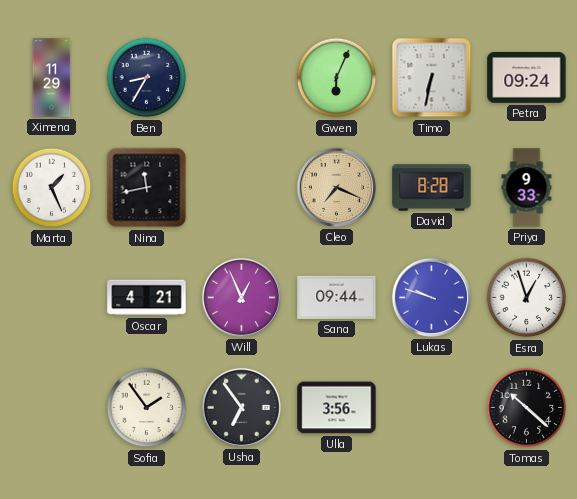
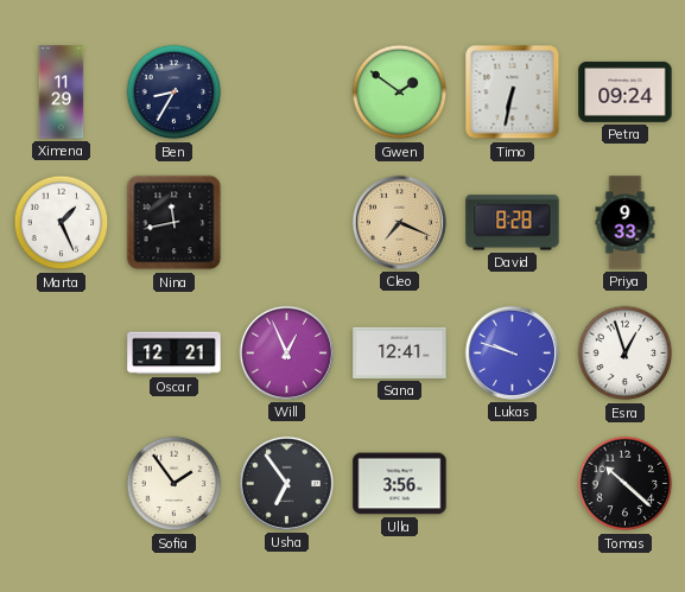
Gwen: 6:04 -> 1:51 (400, 93)
Oscar: 4:21 -> 12:21 (175, 354)
Sana: 09:44 -> 12:41 (400, 352)
